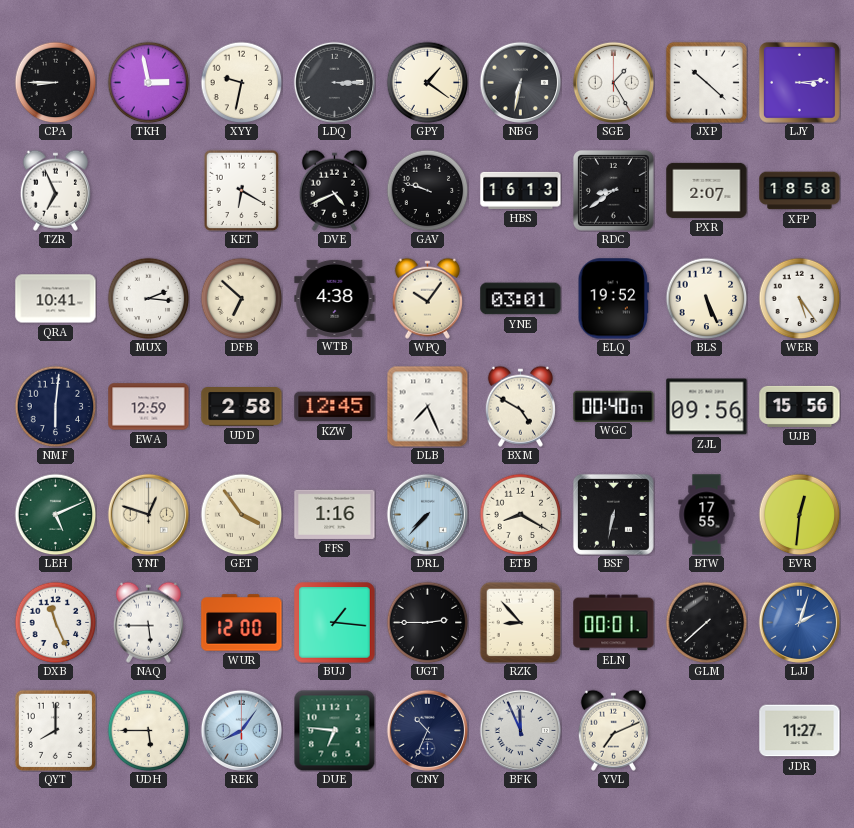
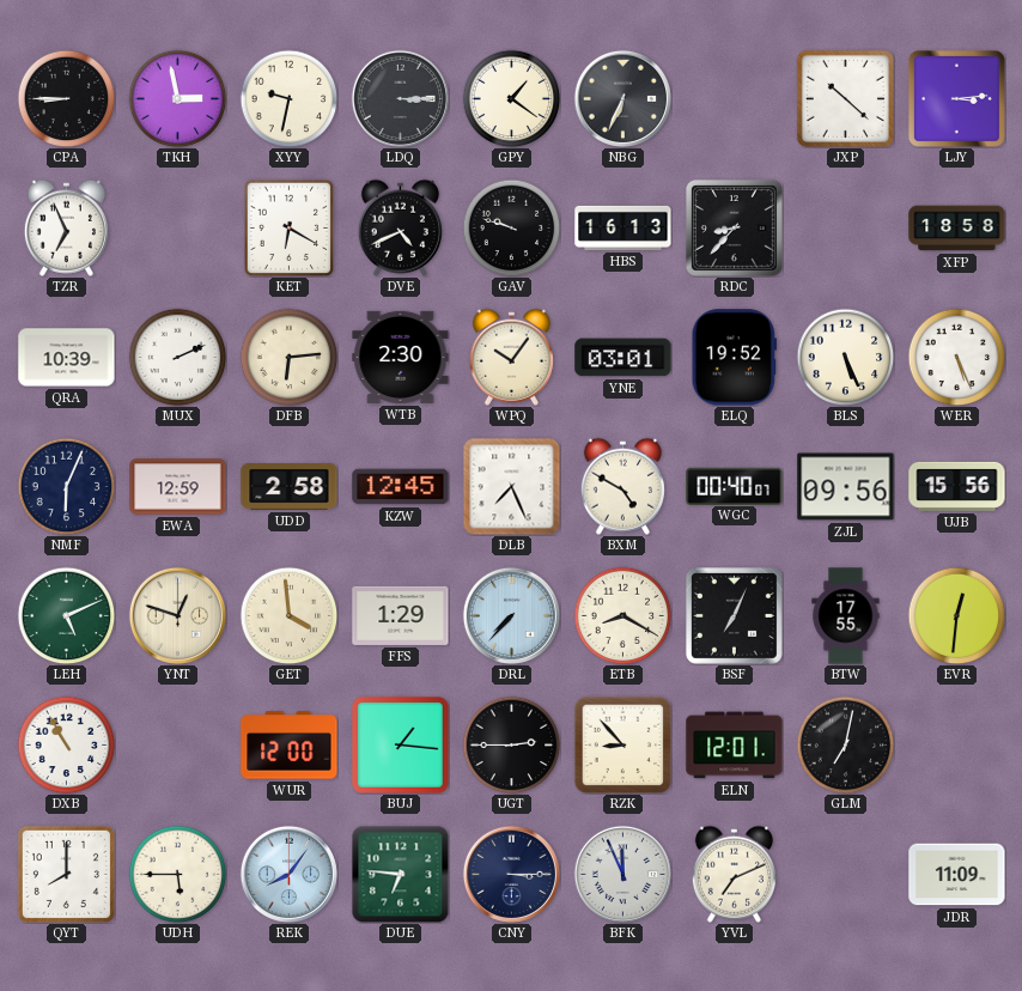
NBG: 6:32 -> 6:34 (622, 98)
SGE: 1:25 -> none (613, 82)
RDC: 8:39 -> 8:37 (734, 227)
PXR: 2:07 -> none (707, 190)
QRA: 10:41 -> 10:39 (67, 358)
MUX: 2:16 -> 2:11 (177, 357)
DFB: 6:52 -> 6:14 (288, 357)
WTB: 4:38 -> 2:30 (401, 357)
WER: 5:24 -> 5:26 (956, 357)
NMF: 6:01 -> 6:04 (66, 486)
GET: 3:54 -> 3:59 (288, 615)
FFS: 1:16 -> 1:29 (401, 615)
BSF: 6:32 -> 7:04 (734, 615)
DXB: 11:26 -> 10:55 (66, 744)
NAQ: 5:45 -> none (148, 622)
ELN: 00:01 -> 12:01 (735, 746)
GLM: 7:38 -> 7:02 (845, 744)
LJJ: 2:03 -> none (799, 622)
CNY: 10:34 -> 3:15 (511, 874)
JDR: 11:27 -> 11:09 (957, 875)
